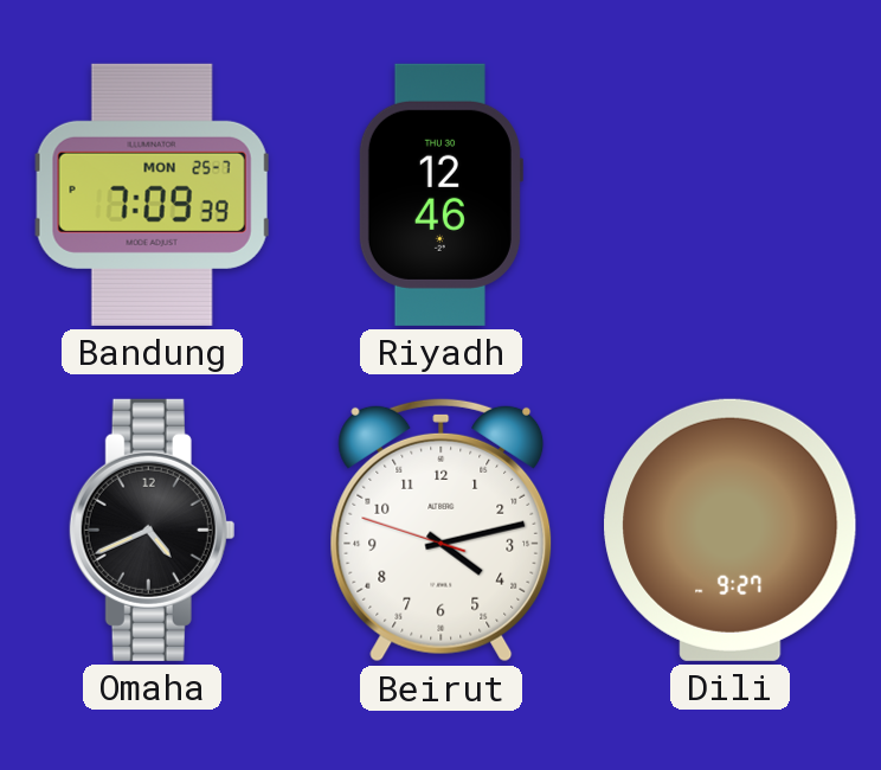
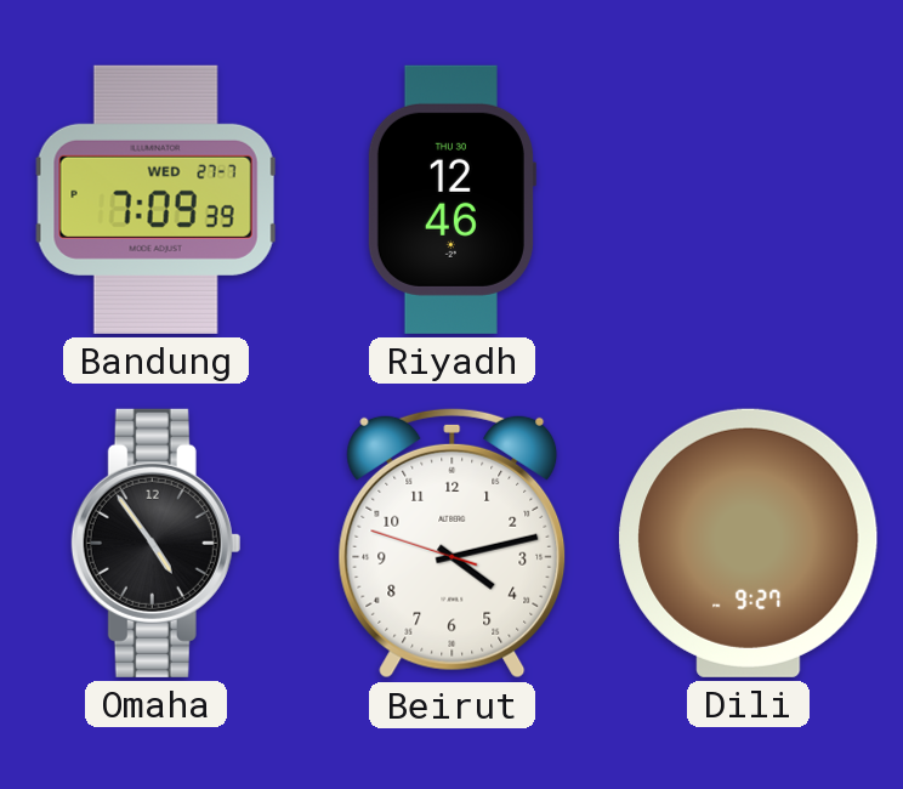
Bandung date: MON 25-7 -> WED 27-7 (157, 199)
Omaha: 4:41 -> 4:54 (157, 543)
